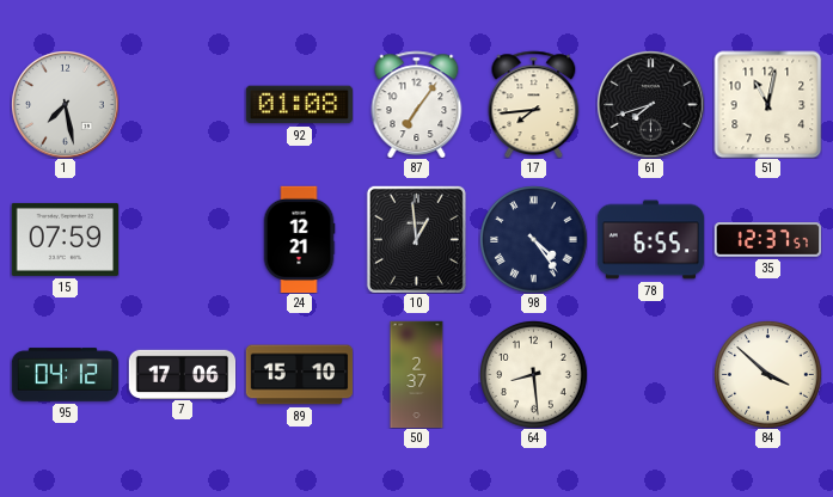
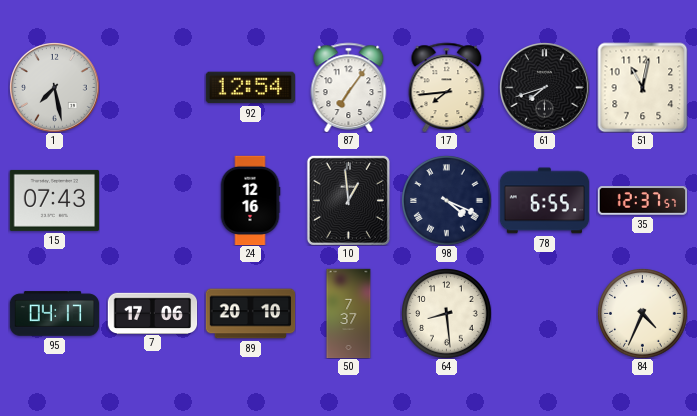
92: 01:08 -> 12:54 (250, 88)
15: 07:59 -> 07:43 (54, 200)
24: 12:21 -> 12:16 (250, 200)
98: 4:24 -> 4:19 (446, 200)
95: 04:12 -> 04:17 (54, 314)
89: 15:10 -> 20:10 (250, 314)
50: 2:37 -> 7:37 (349, 313)
84: 3:52 -> 4:34 (642, 313)
